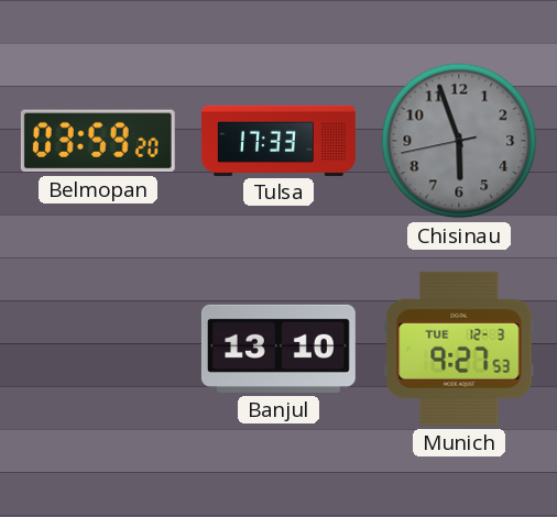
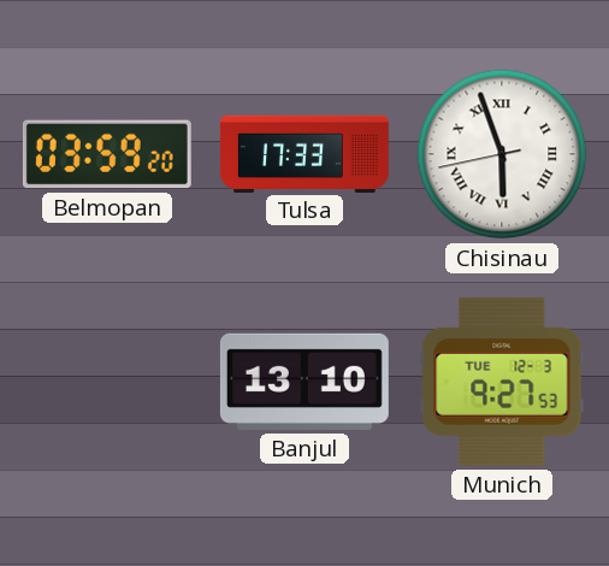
Chisinau dial: grey -> white (502, 154)
Chisinau numerals: Arabic -> Roman (502, 154)
